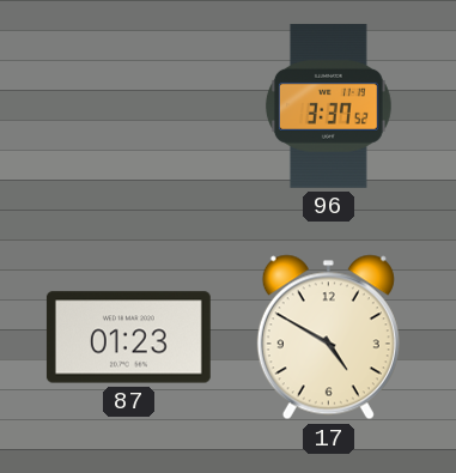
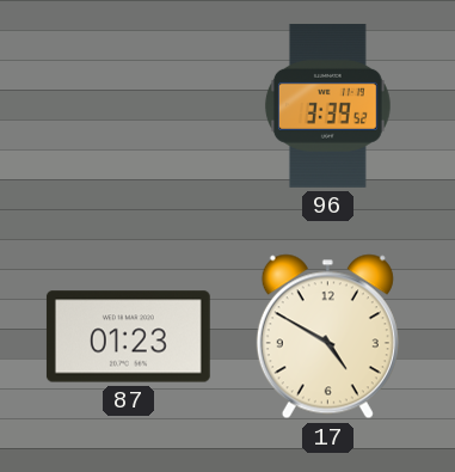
96: 3:37 -> 3:39 (327, 105)
